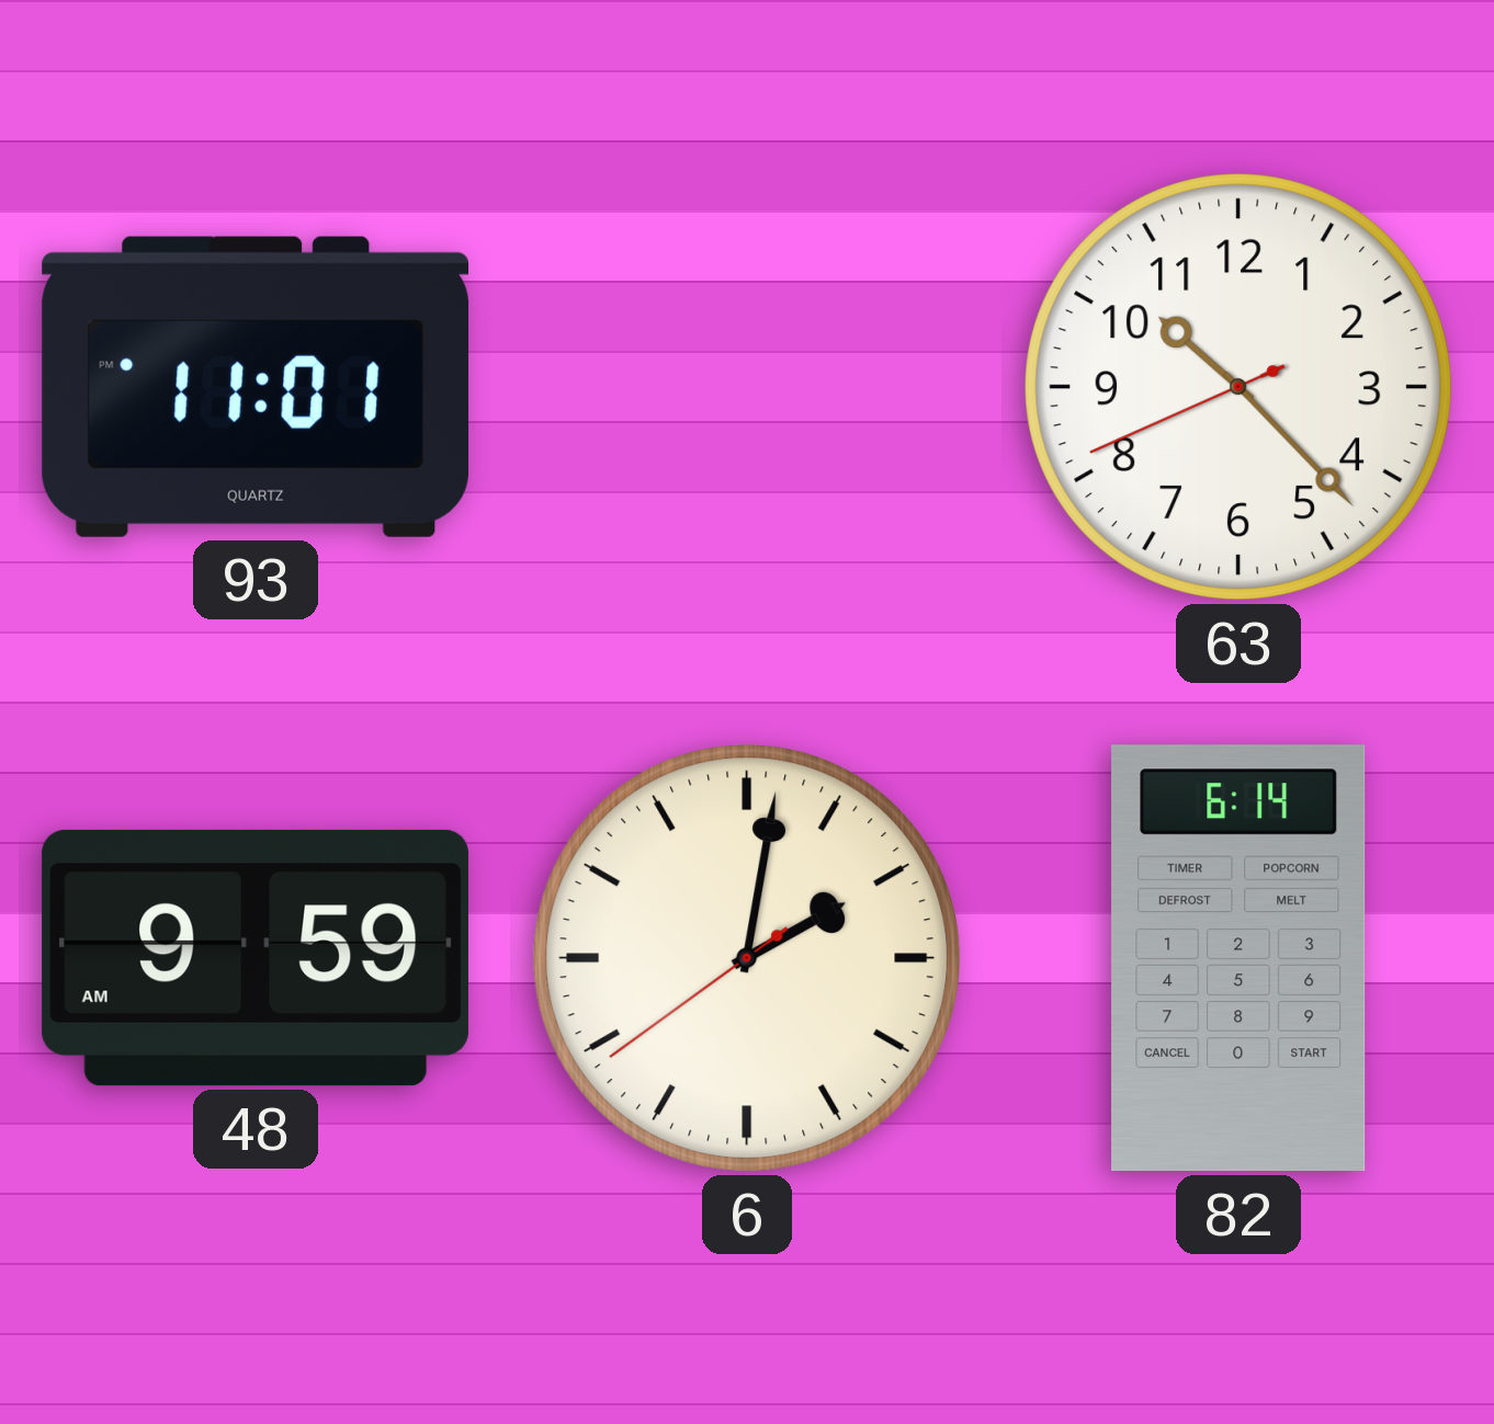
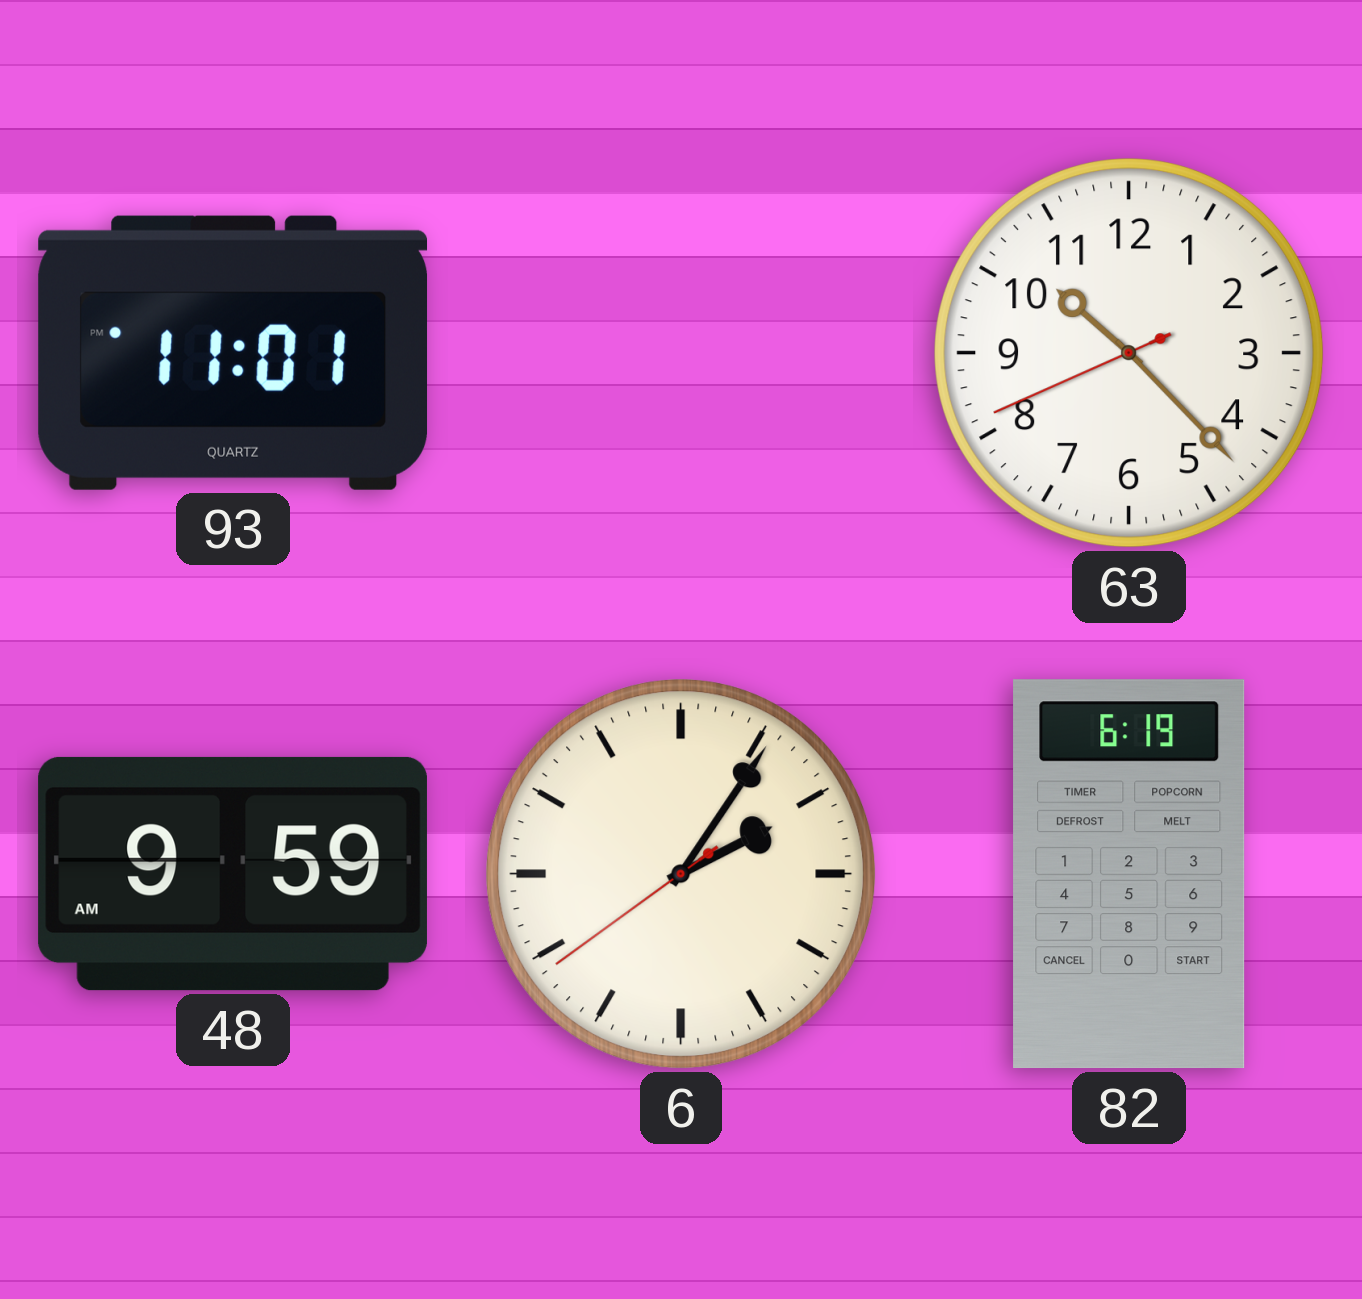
6: 2:01 -> 2:05 (681, 874)
82: 6:14 -> 6:19 (1129, 874)
